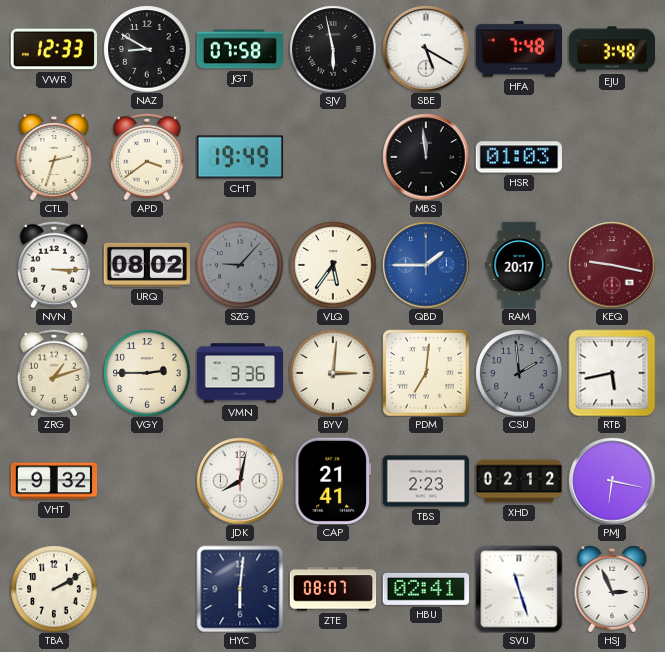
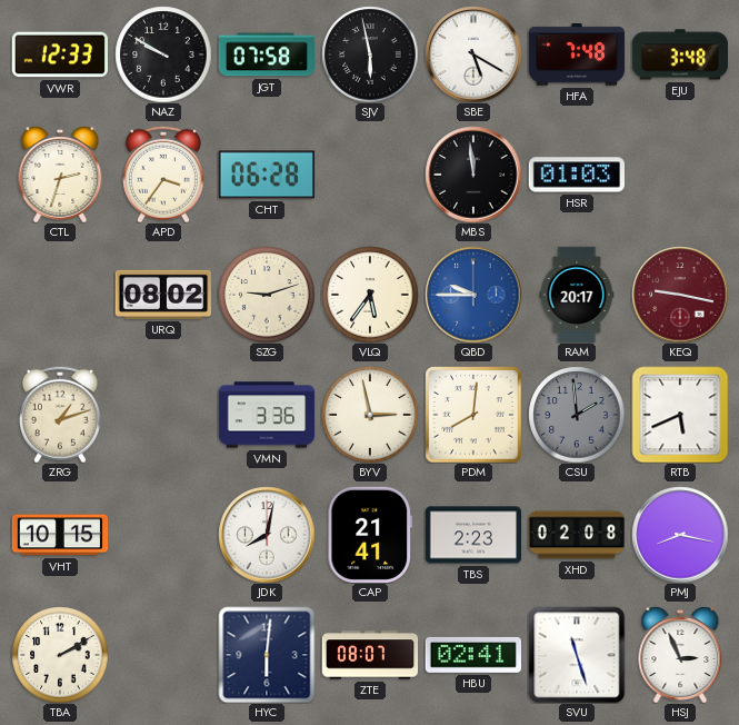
NAZ: 8:50 -> 9:50 (163, 54)
APD: 3:39 -> 3:36 (163, 175)
CHT: 19:49 -> 06:28 (266, 175)
NVN: 3:15 -> none (54, 265)
SZG: 9:07 -> 9:12 (267, 295)
SZG dial: grey -> cream (267, 295)
QBD: 1:45 -> 9:45 (473, 295)
VGY: 2:45 -> none (147, 373)
BYV: 3:01 -> 2:58 (370, 415)
PDM: 7:01 -> 8:01 (473, 415)
RTB: 5:43 -> 5:41 (680, 415)
VHT: 9:32 -> 10:15 (60, 535)
XHD: 02:12 -> 02:08 (577, 535)
PMJ: 6:17 -> 8:17 (680, 535)
